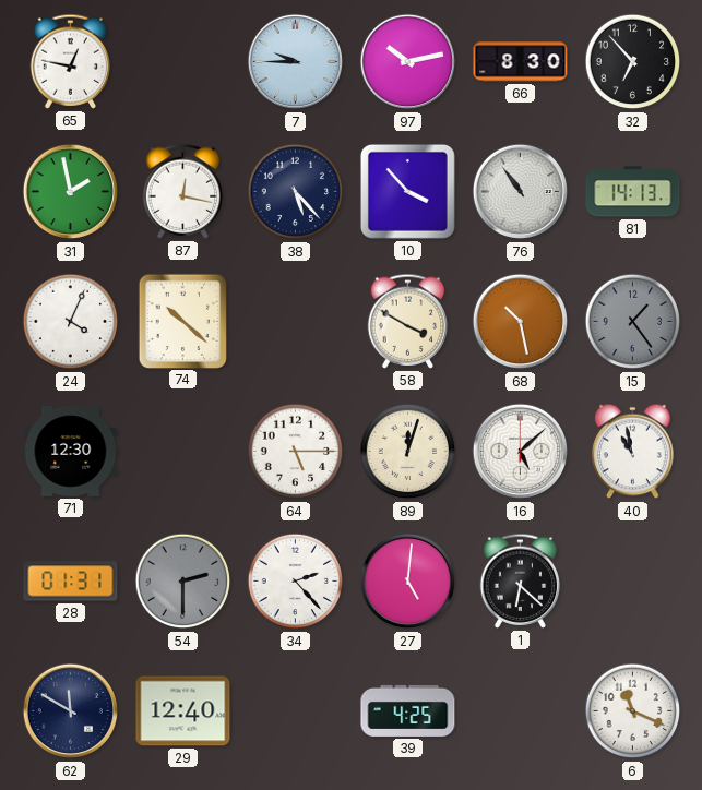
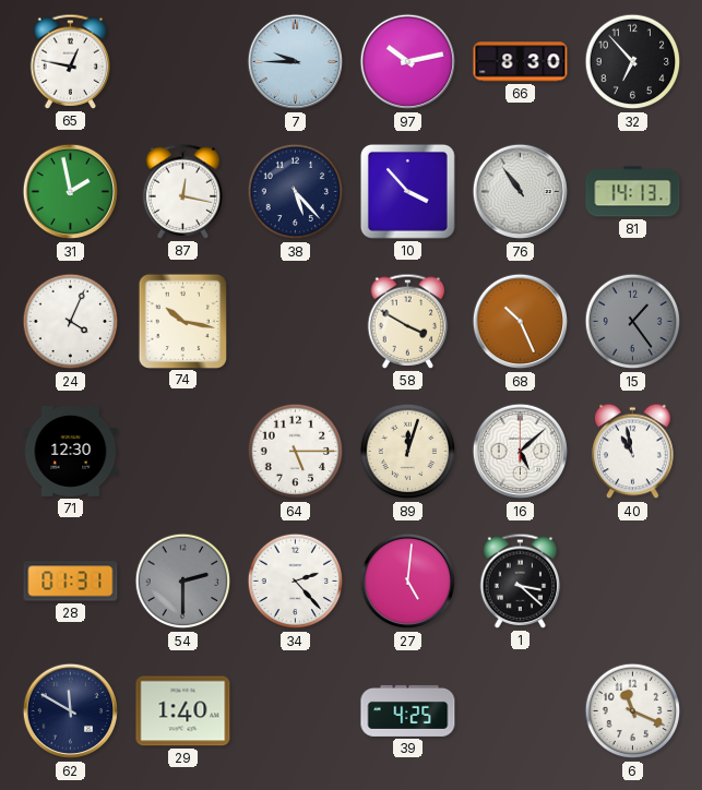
74: 10:22 -> 10:17 (182, 321)
68: 10:28 -> 10:26 (521, 322)
1: 6:22 -> 3:22 (521, 580)
29: 12:40 -> 1:40 (183, 711)
